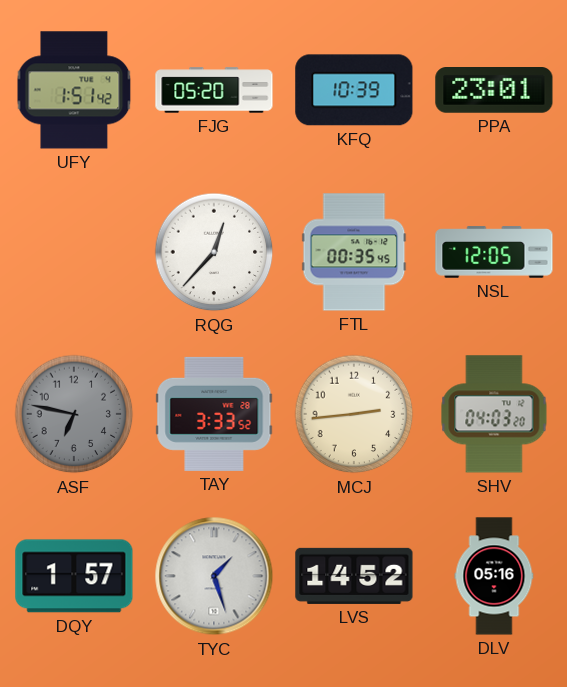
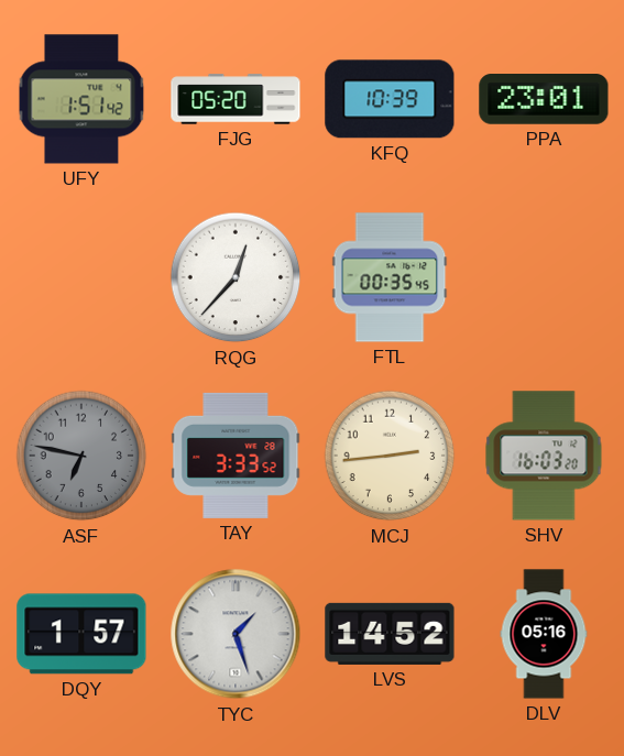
NSL: 12:05 -> none (494, 252)
SHV: 04:03 -> 16:03 (544, 456)
